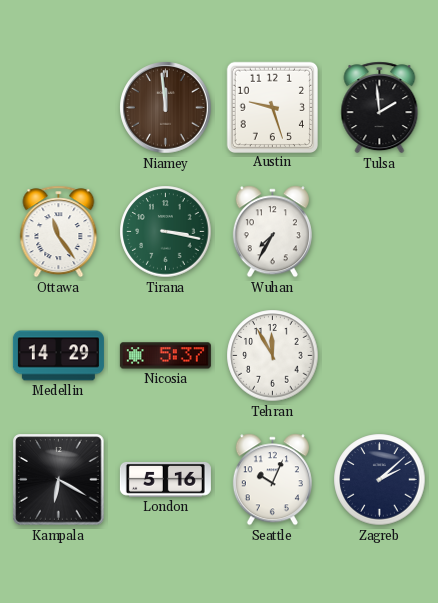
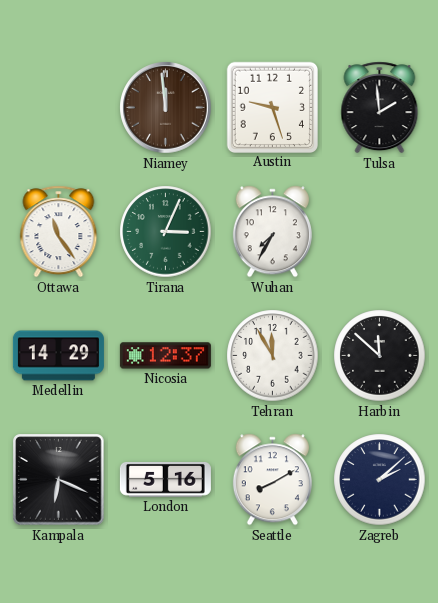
Tirana: 3:17 -> 3:04 (166, 232)
Nicosia: 5:37 -> 12:37 (165, 356)
Harbin: none -> 11:52 (380, 356)
Kampala: 6:20 -> 6:19 (59, 480)
Seattle: 10:04 -> 8:10 (272, 480)
